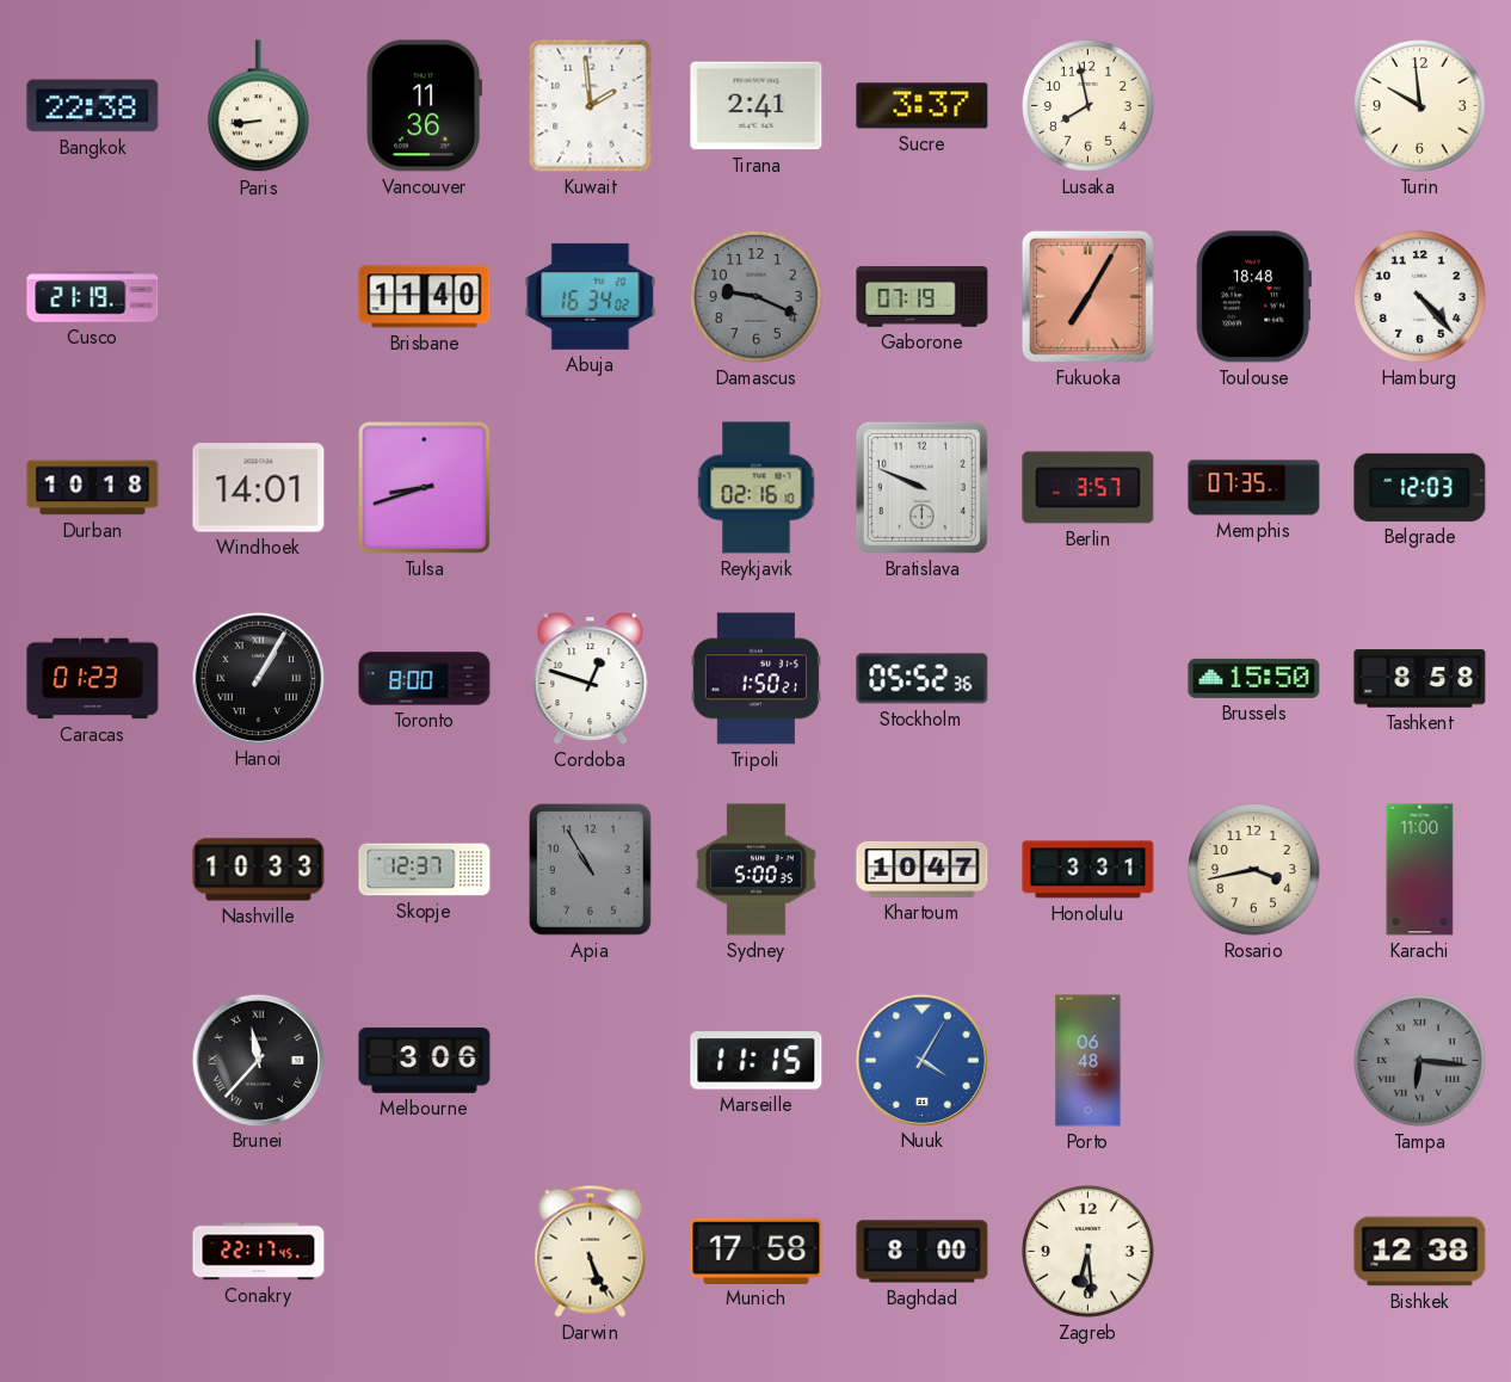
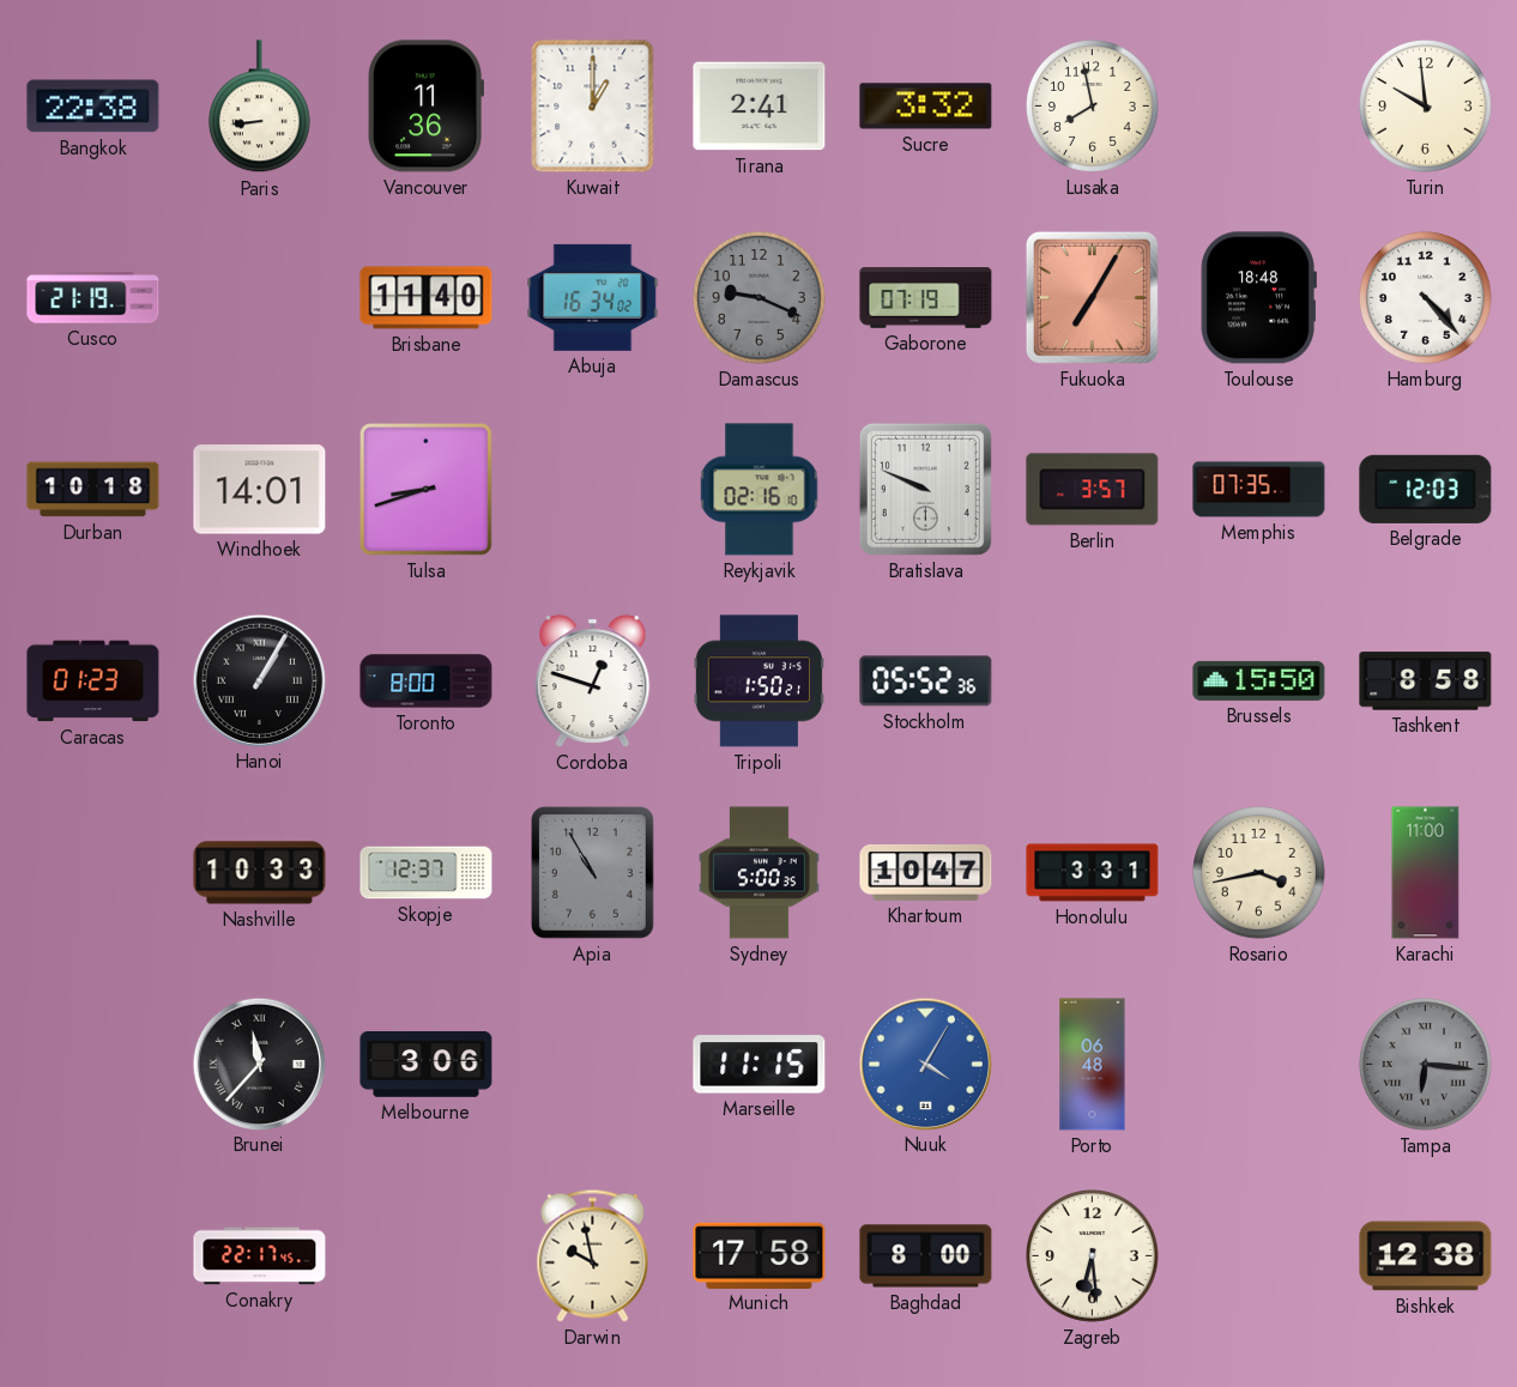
Kuwait: 1:59 -> 1:00 (593, 107)
Sucre: 3:37 -> 3:32 (926, 107)
Darwin: 5:26 -> 9:58 (593, 1255)
